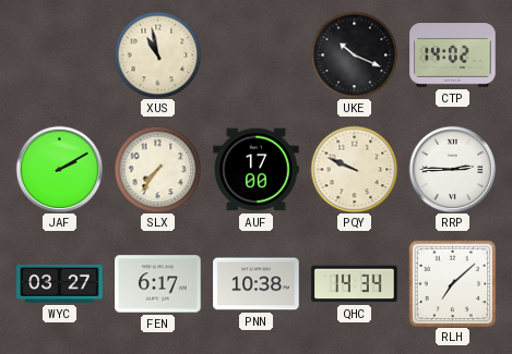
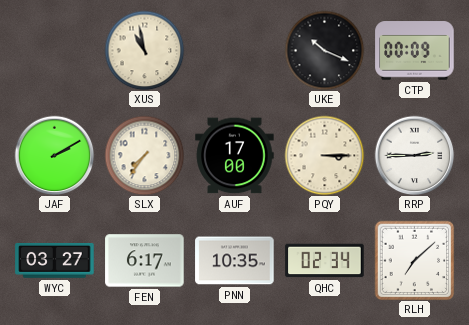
CTP: 14:02 -> 00:09 (415, 51)
PQY: 9:49 -> 3:15 (324, 155)
PNN: 10:38 -> 10:35 (235, 261)
QHC: 14:34 -> 02:34 (325, 261)
